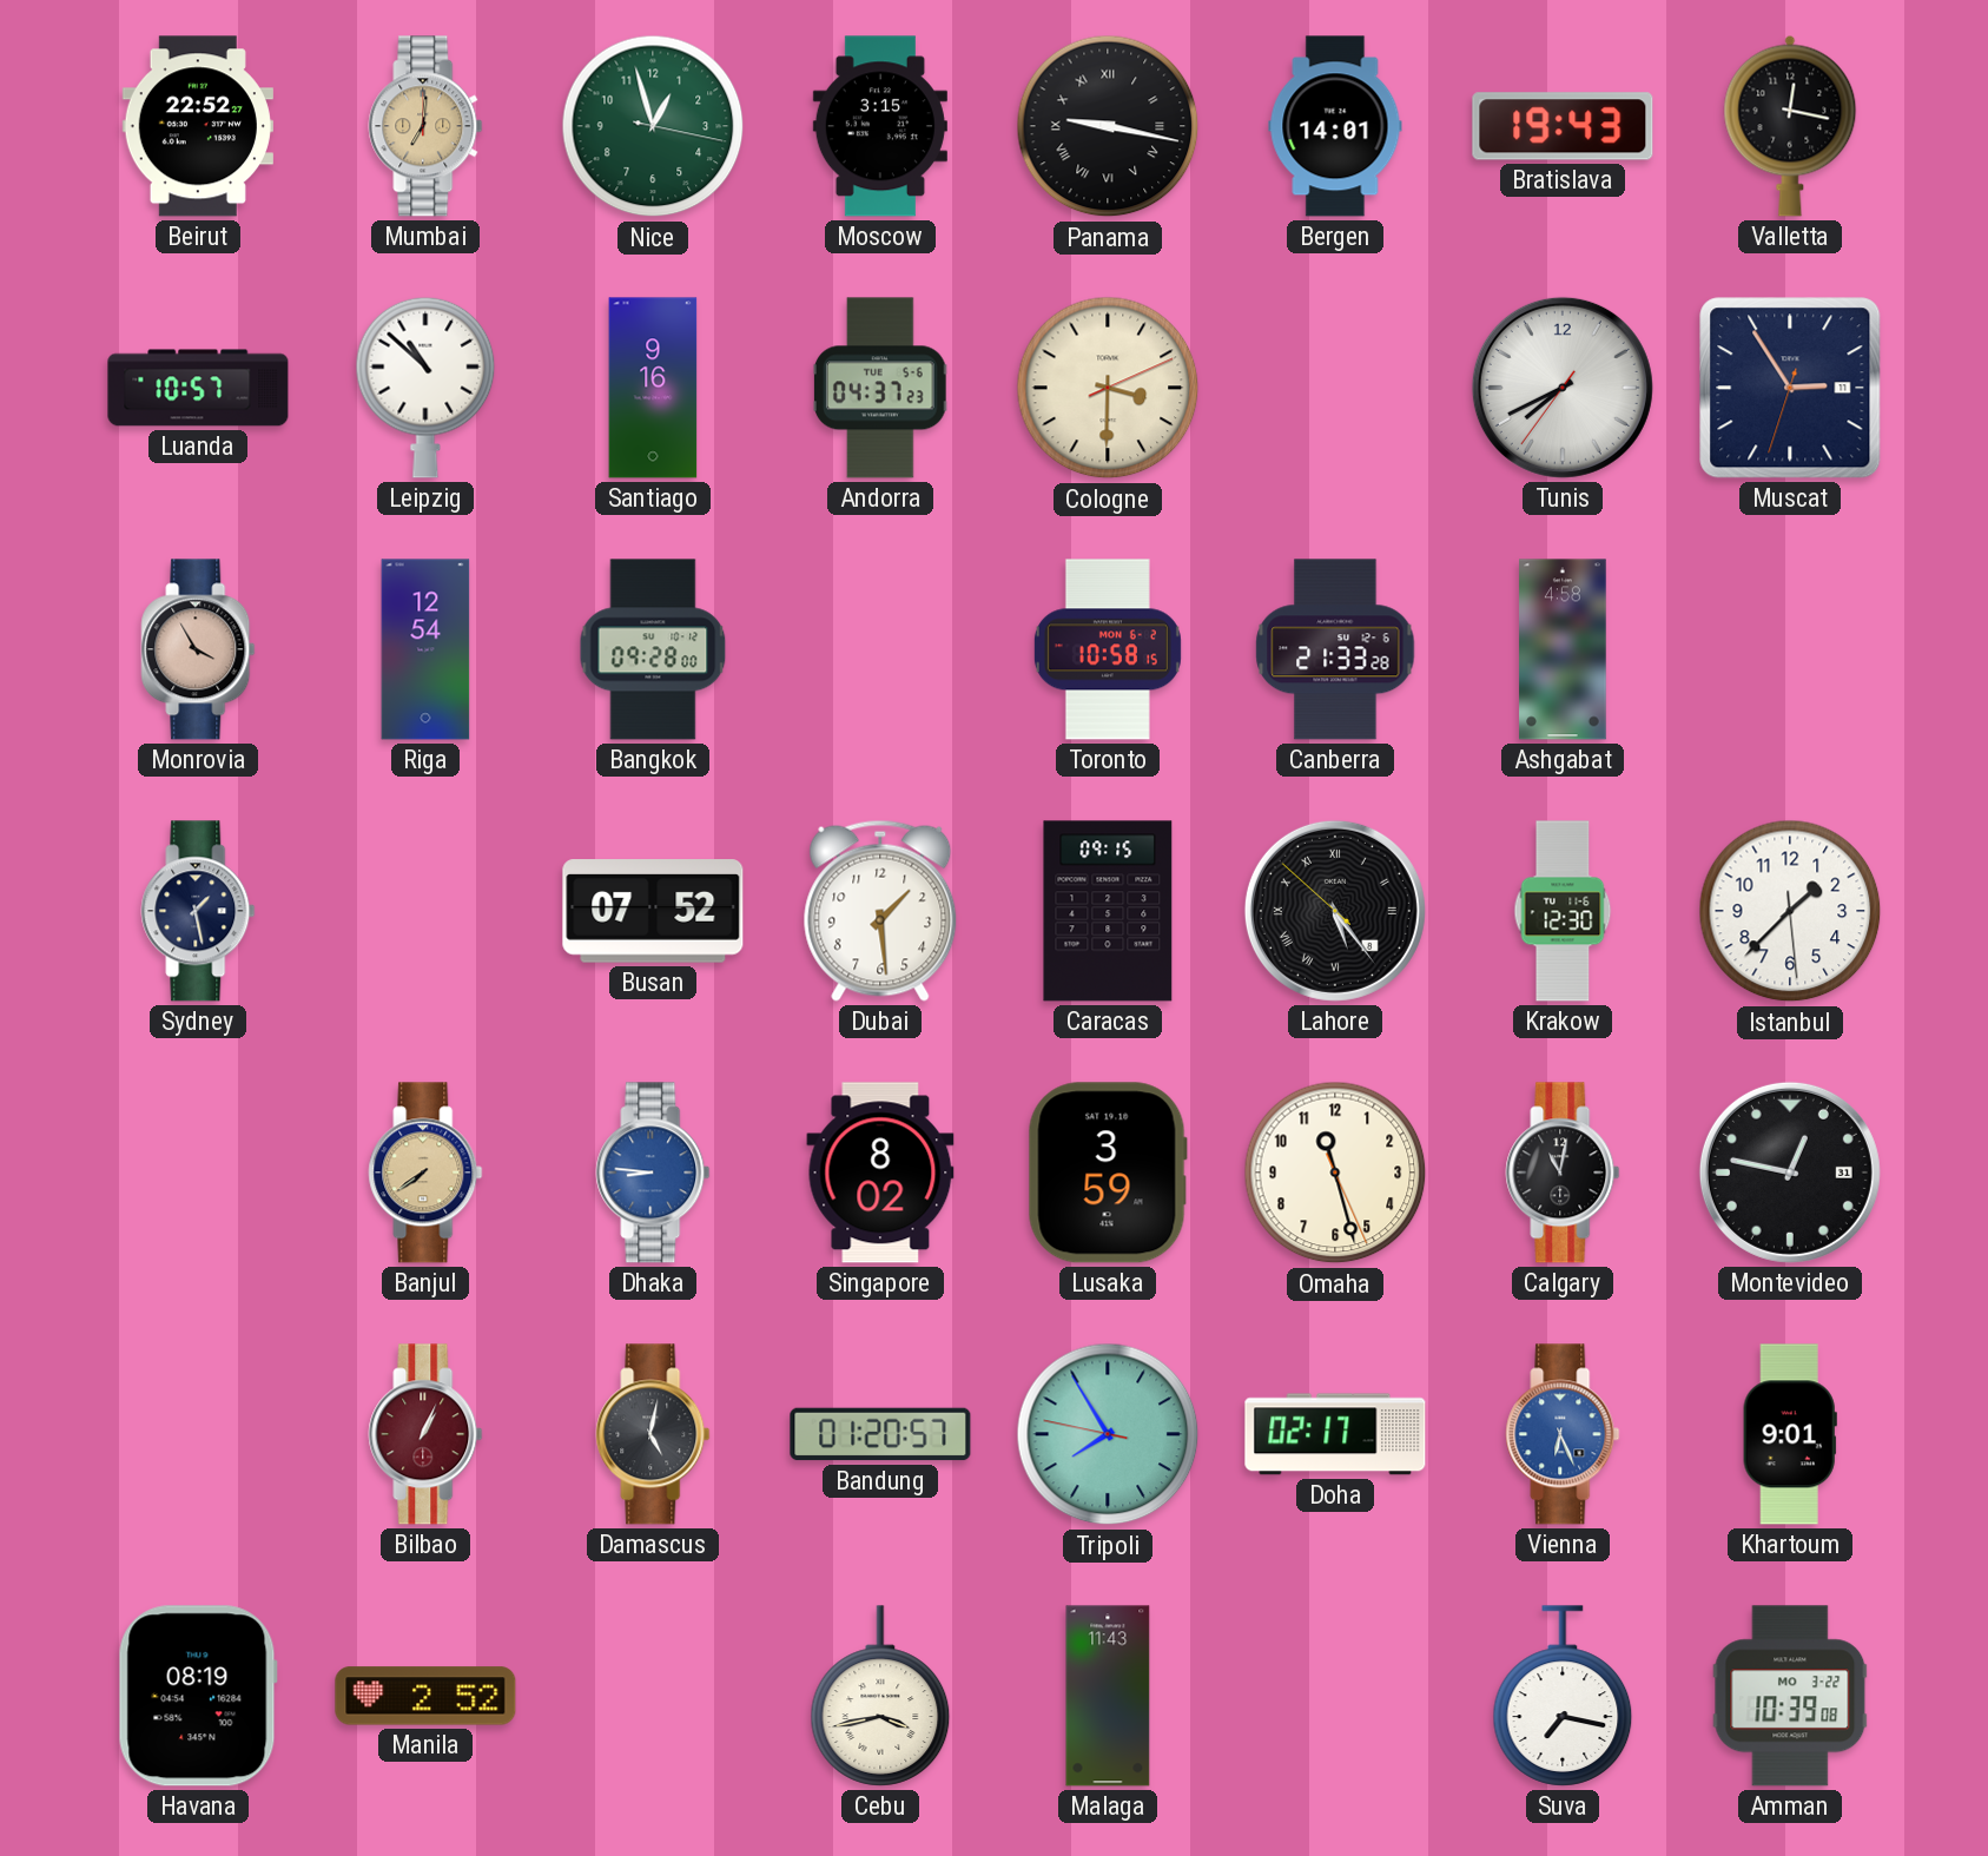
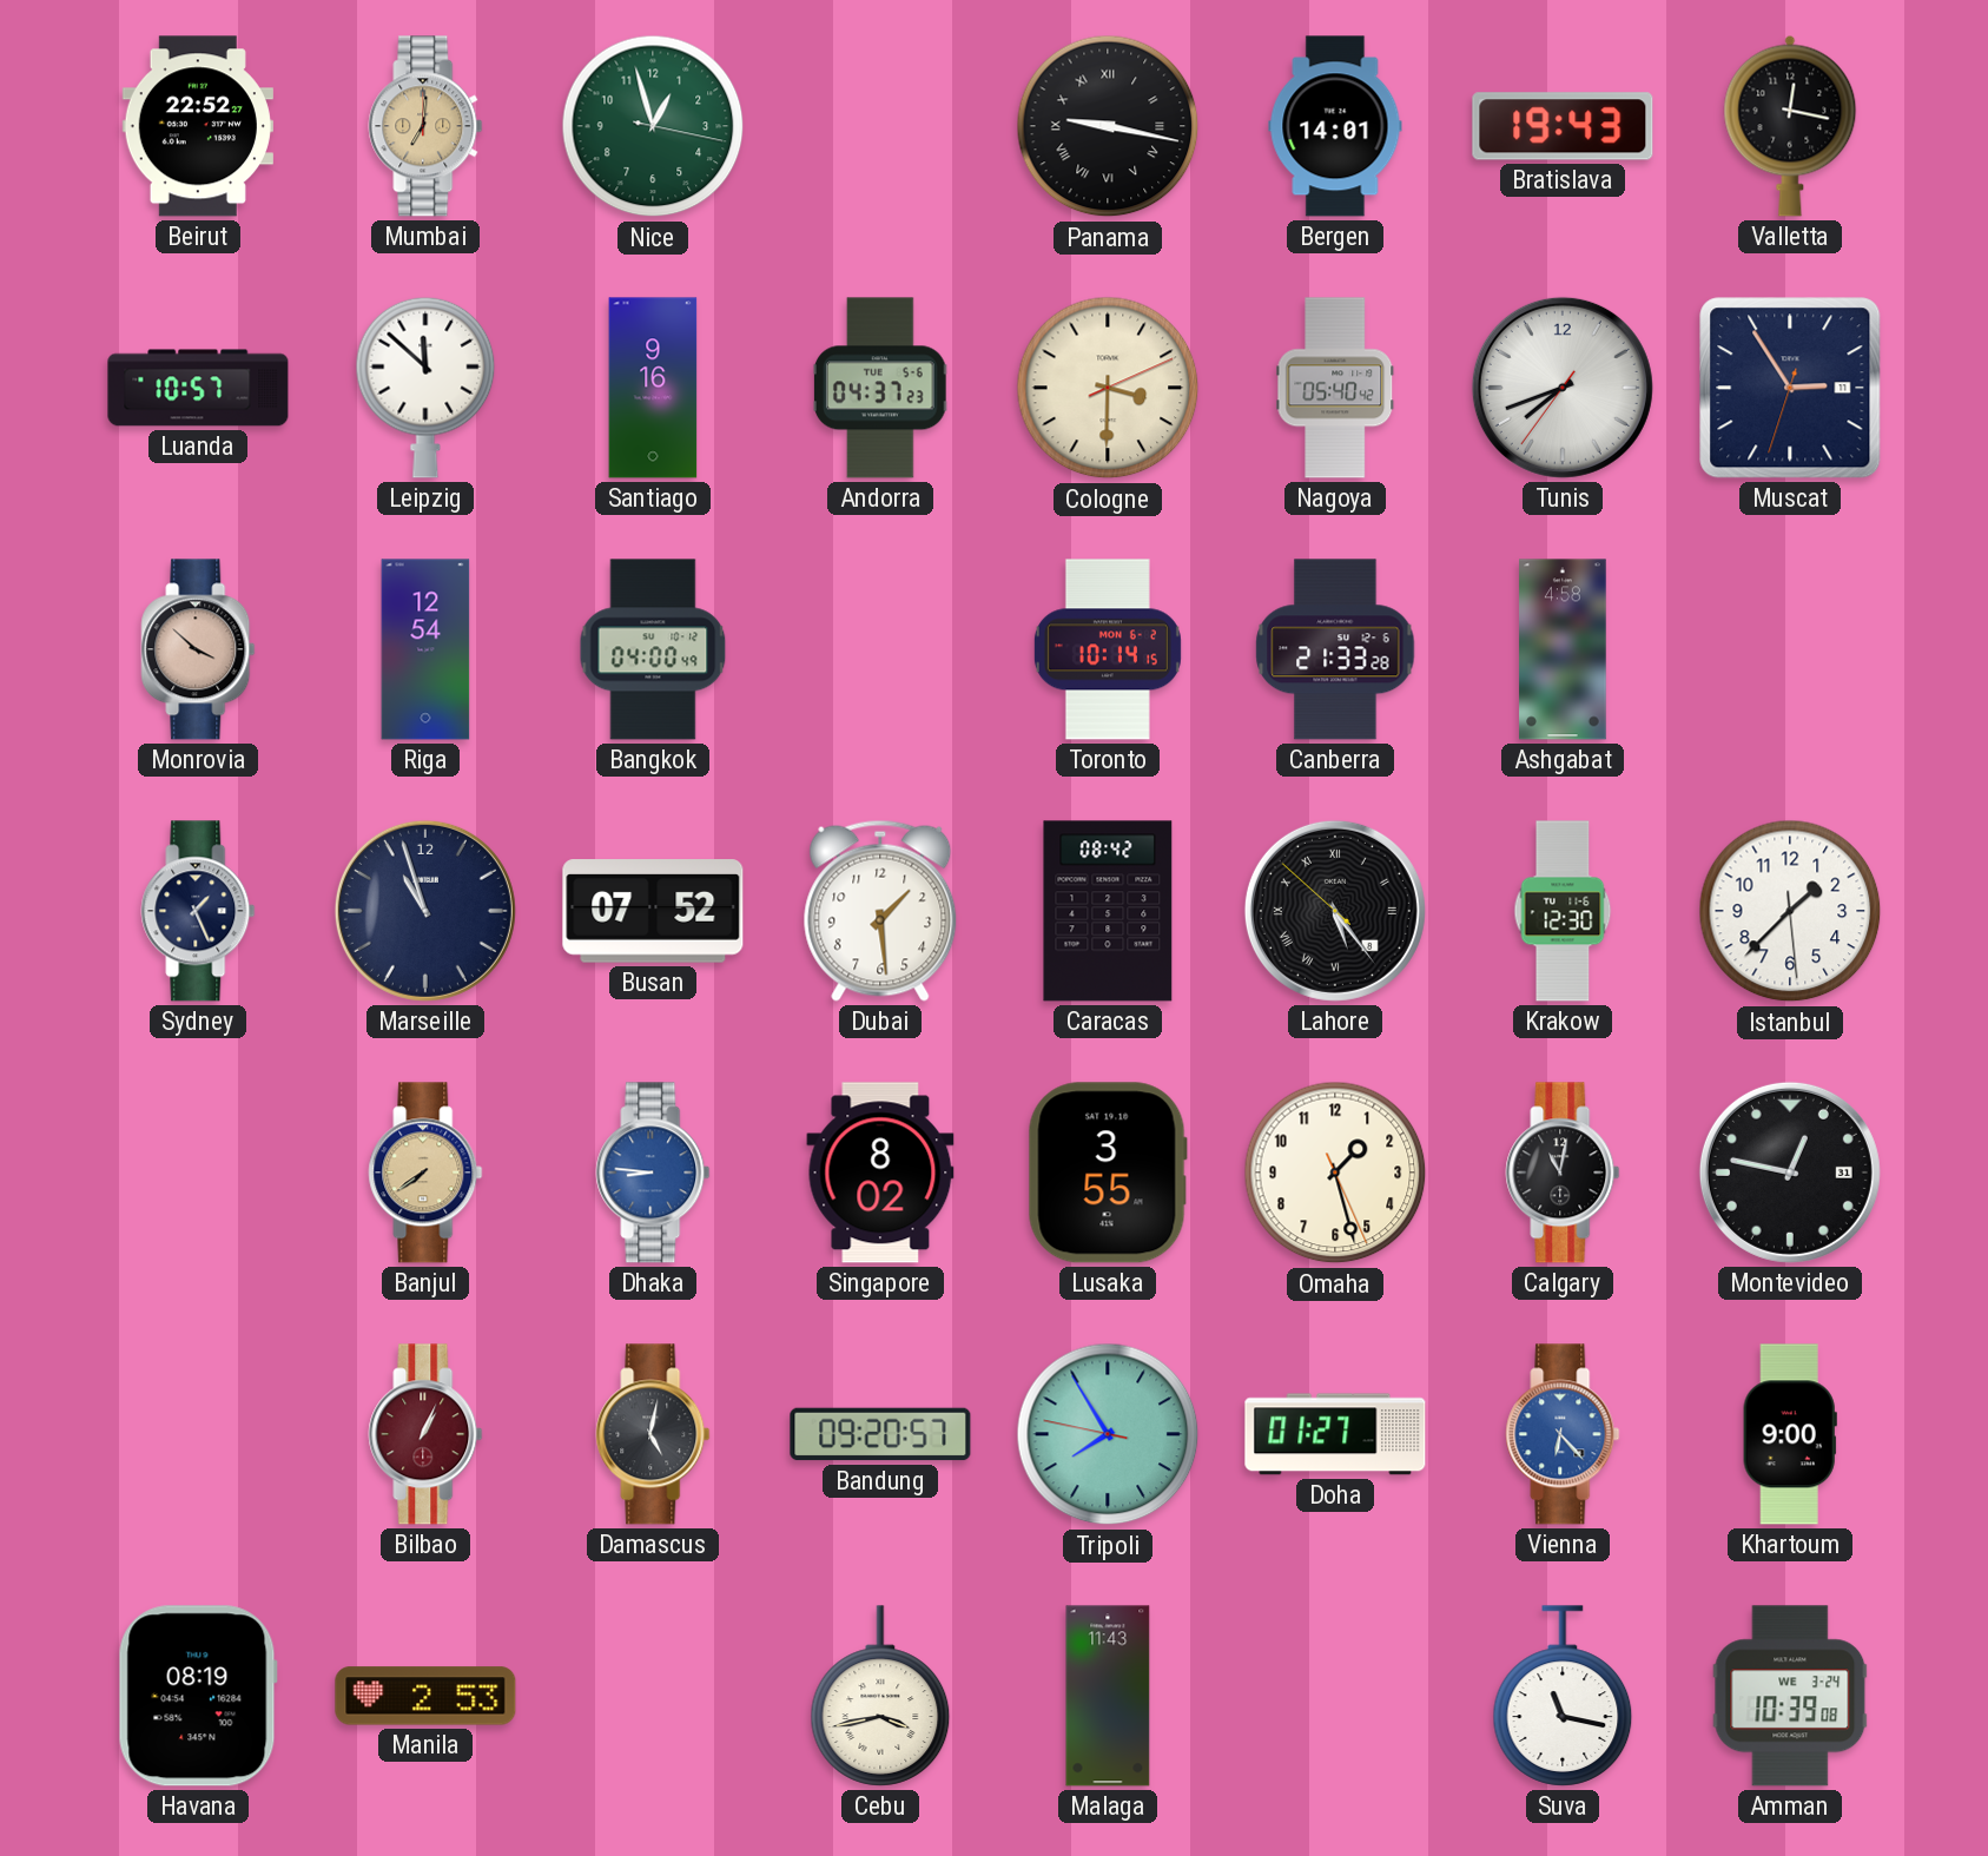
Moscow: 3:15 -> none (880, 126)
Leipzig: 10:52 -> 11:52 (425, 388)
Nagoya: none -> 05:40 (1335, 388)
Tunis: 7:40 -> 7:41 (1563, 388)
Monrovia: 3:55 -> 3:52 (198, 649)
Bangkok: 09:28 -> 04:00 (653, 649)
Toronto: 10:58 -> 10:14 (1108, 649)
Sydney: 1:28 -> 1:26 (198, 911)
Marseille: none -> 10:57 (425, 911)
Caracas: 09:15 -> 08:42 (1108, 911)
Lusaka: 3:59 -> 3:55 (1108, 1173)
Omaha: 11:27 -> 1:27 (1335, 1173)
Bandung: 01:20 -> 09:20 (880, 1434)
Doha: 02:17 -> 01:27 (1335, 1434)
Vienna: 6:26 -> 6:23 (1563, 1434)
Khartoum: 9:01 -> 9:00 (1790, 1434)
Manila: 2:52 -> 2:53 (425, 1696)
Suva: 7:17 -> 11:17 (1563, 1696)
Amman date: MO 3-22 -> WE 3-24 (1790, 1696)
